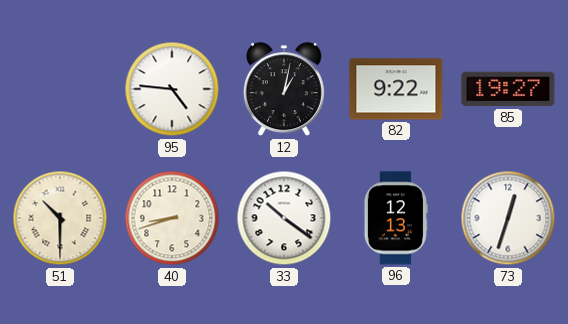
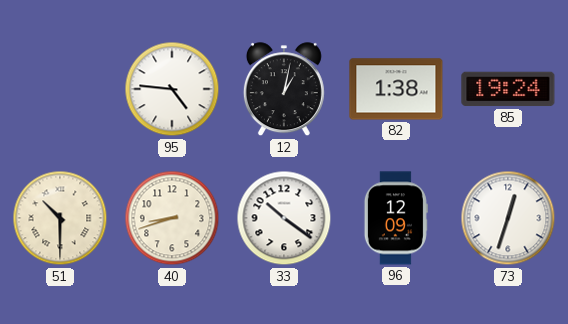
82: 9:22 -> 1:38 (396, 89)
85: 19:27 -> 19:24 (508, 89)
96: 12:13 -> 12:09 (396, 218)
